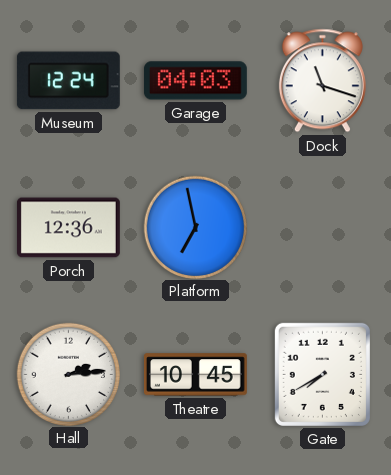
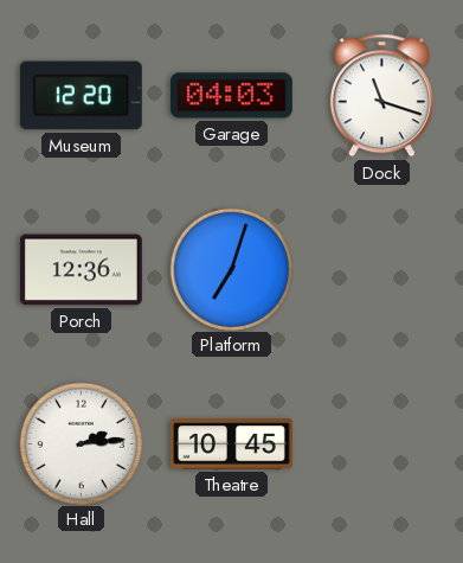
Museum: 12:24 -> 12:20 (81, 96)
Platform: 6:58 -> 7:03 (231, 269)
Gate: 7:40 -> none (322, 374)
